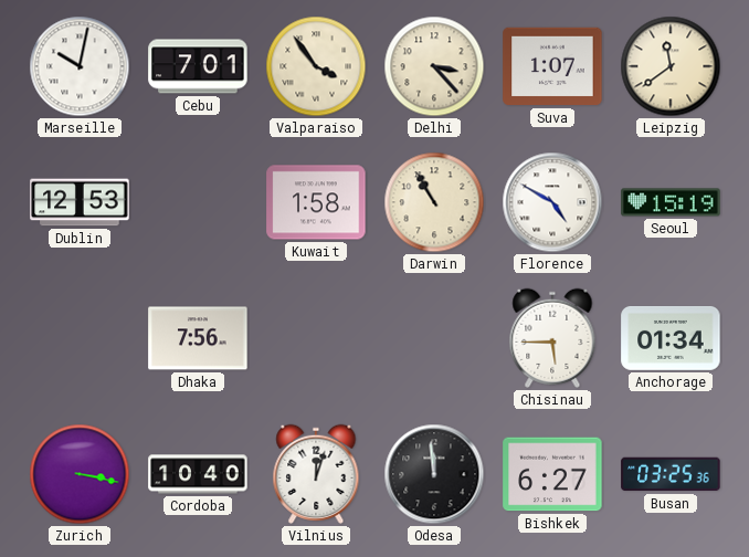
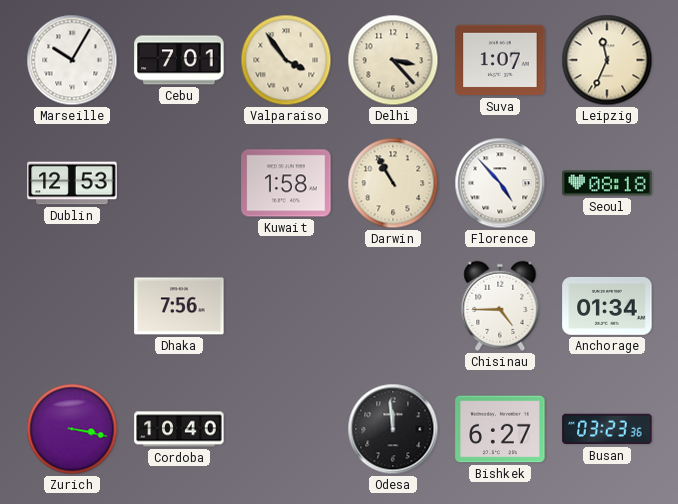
Marseille: 10:02 -> 10:05 (72, 60)
Leipzig: 11:39 -> 11:34 (607, 60)
Florence: 4:50 -> 4:53 (500, 183)
Seoul: 15:19 -> 08:18 (607, 183)
Chisinau: 5:45 -> 4:45 (500, 306)
Vilnius: 12:03 -> none (316, 474)
Busan: 03:25 -> 03:23 (607, 429)
